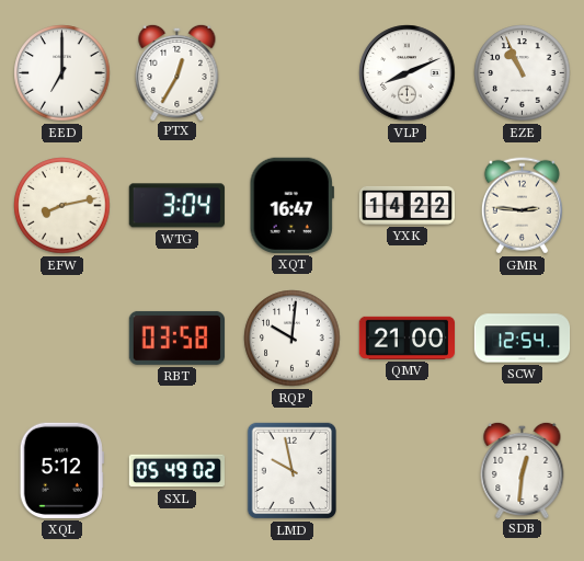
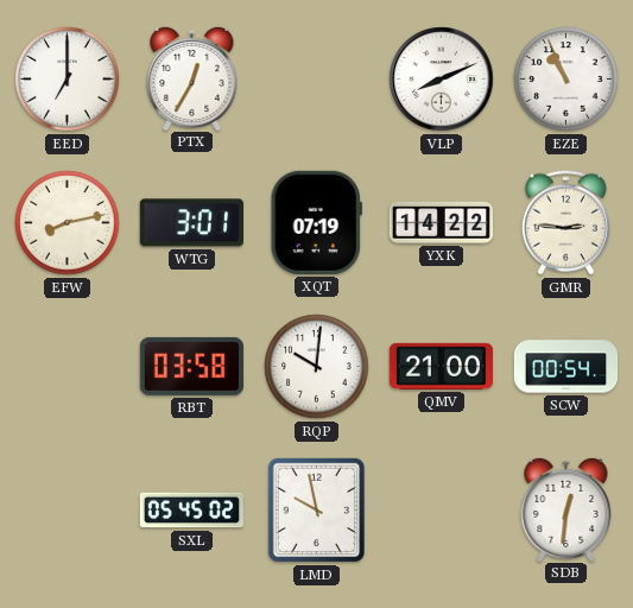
WTG: 3:04 -> 3:01 (191, 223)
XQT: 16:47 -> 07:19 (316, 222)
SCW: 12:54 -> 00:54 (566, 367)
XQL: 5:12 -> none (61, 470)
SXL: 05:49 -> 05:45 (191, 511)
